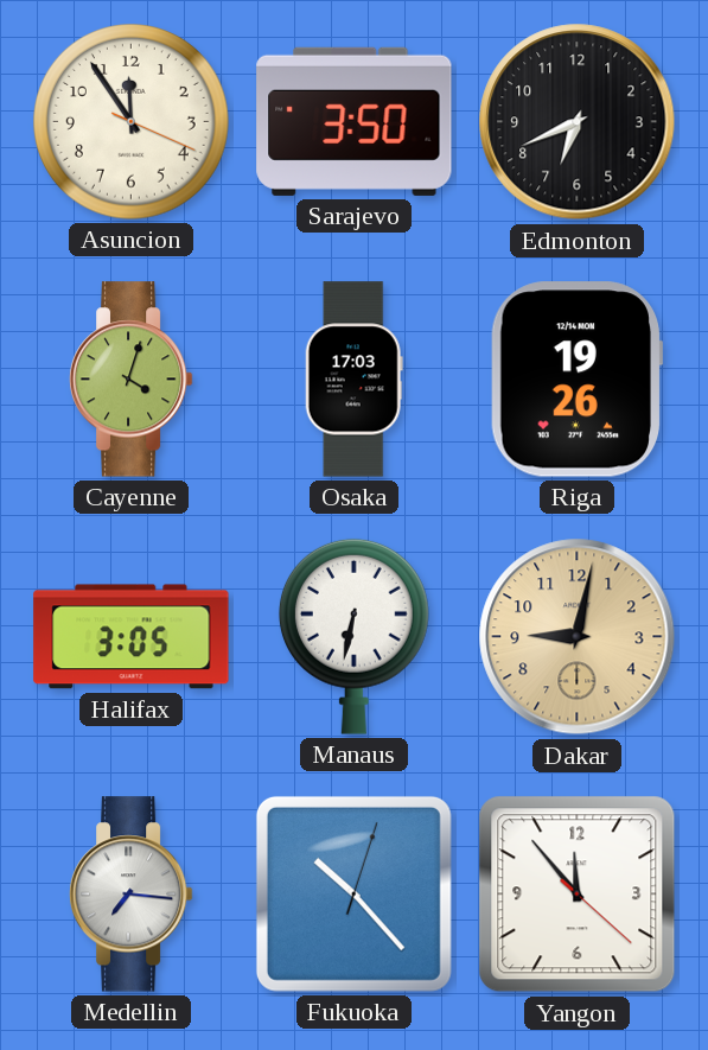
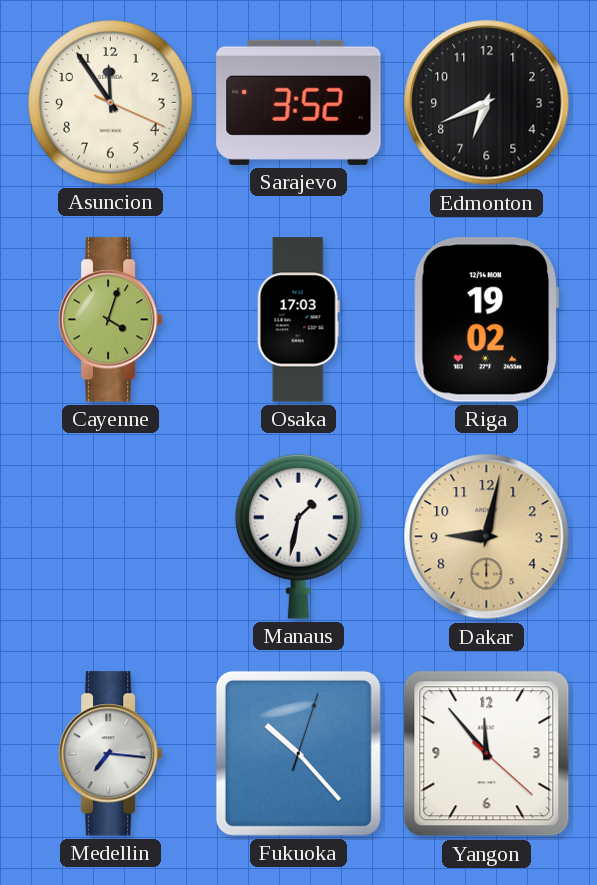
Sarajevo: 3:50 -> 3:52 (299, 102)
Riga: 19:26 -> 19:02 (487, 320)
Halifax: 3:05 -> none (132, 637)
Manaus: 6:32 -> 1:32 (298, 536)
